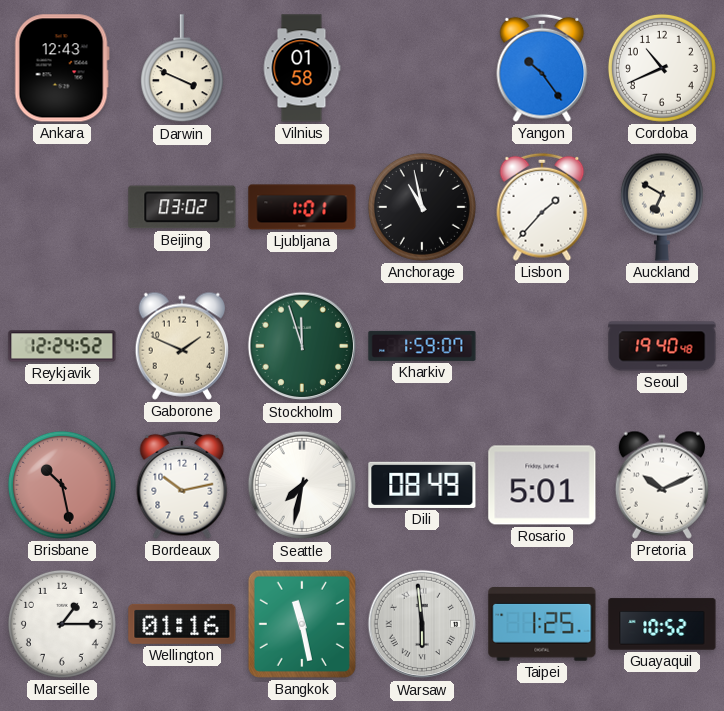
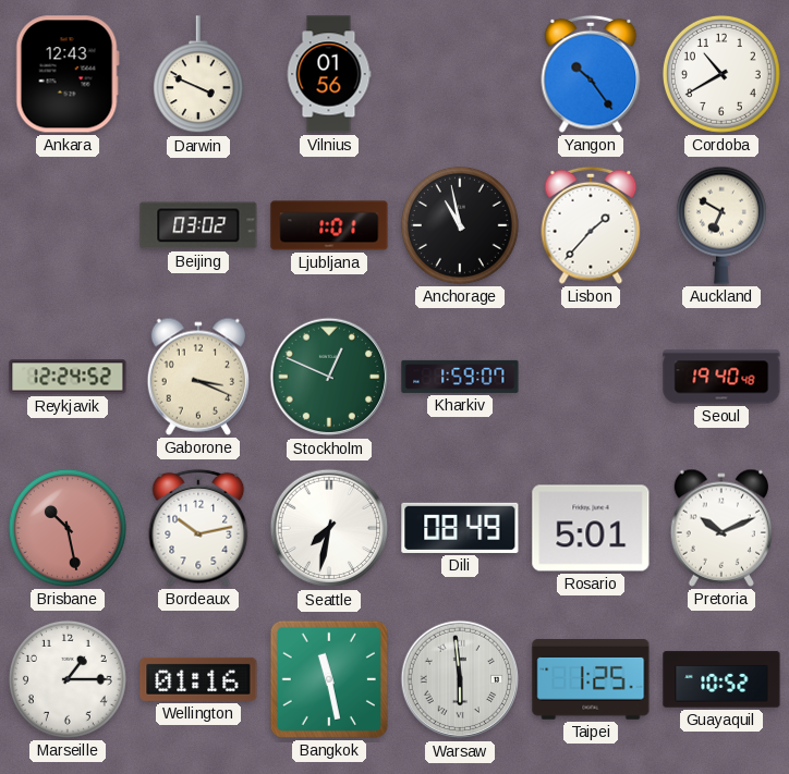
Vilnius: 01:58 -> 01:56 (329, 74)
Cordoba: 10:41 -> 10:40 (721, 74)
Gaborone: 1:49 -> 3:19 (197, 377)
Stockholm: 11:57 -> 12:49 (329, 377)
